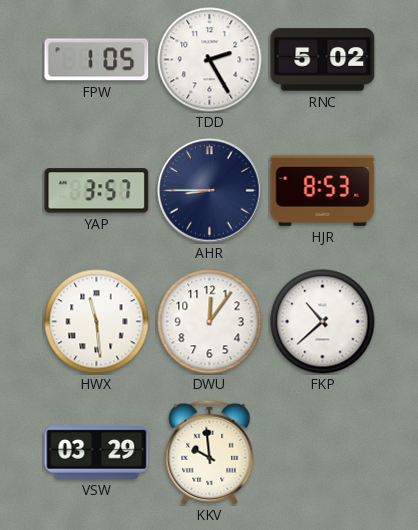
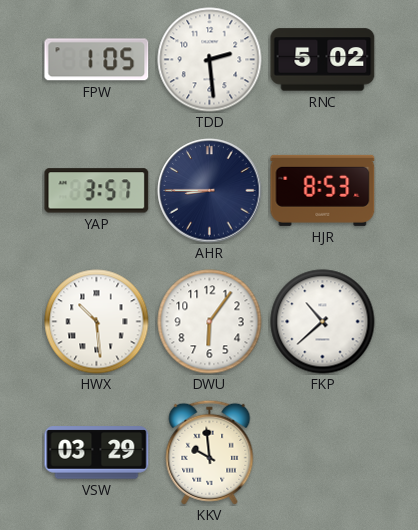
TDD: 2:25 -> 2:29 (210, 60)
HWX: 11:29 -> 10:29 (97, 322)
DWU: 12:06 -> 6:06 (210, 322)
